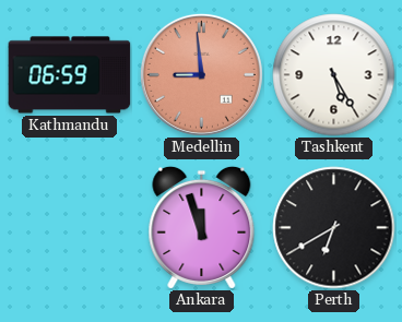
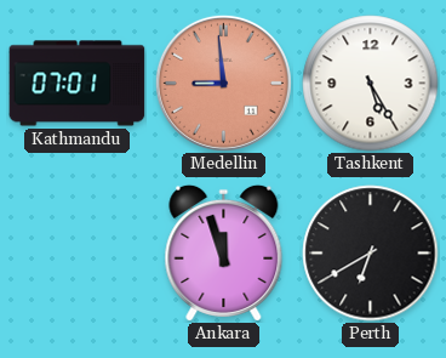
Kathmandu: 06:59 -> 07:01 (78, 84)
